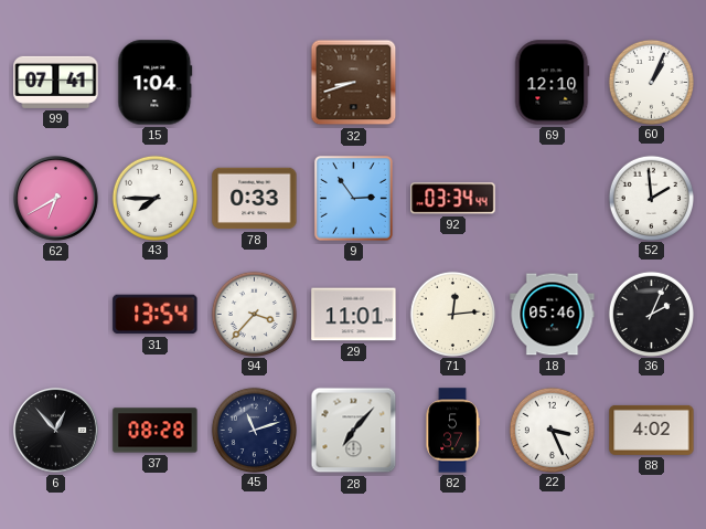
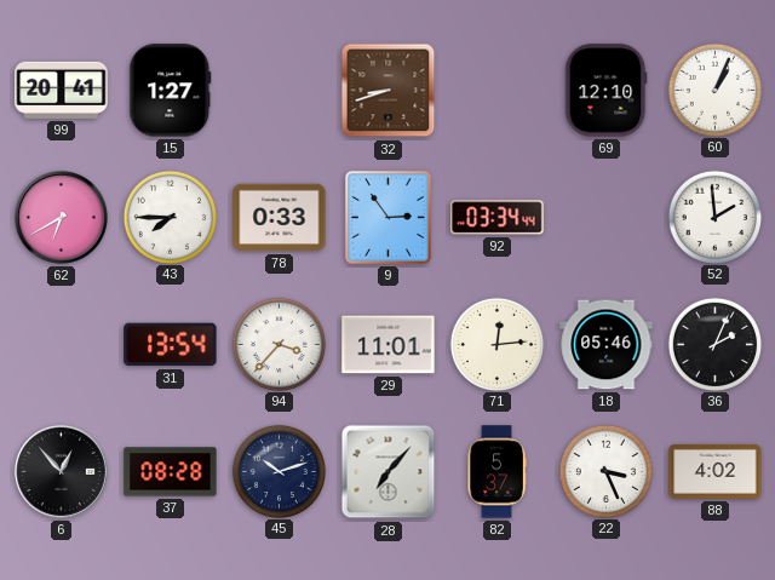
99: 07:41 -> 20:41 (62, 90)
15: 1:04 -> 1:27 (171, 91)
45: 11:12 -> 10:12 (279, 471)
